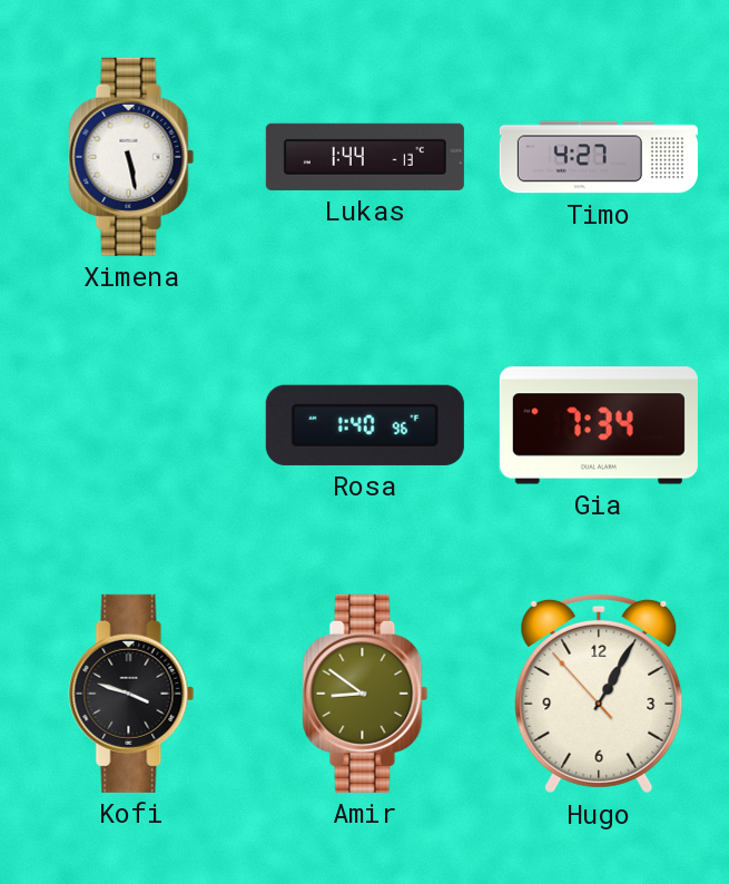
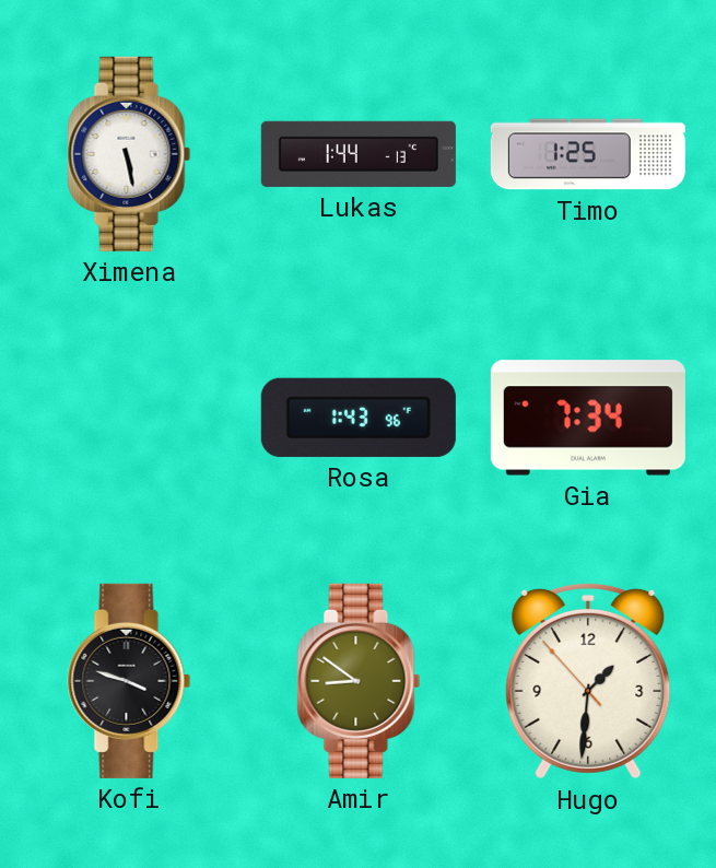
Timo: 4:27 -> 1:25 (588, 154)
Rosa: 1:40 -> 1:43 (359, 418)
Hugo: 1:04 -> 1:30 (588, 681)
